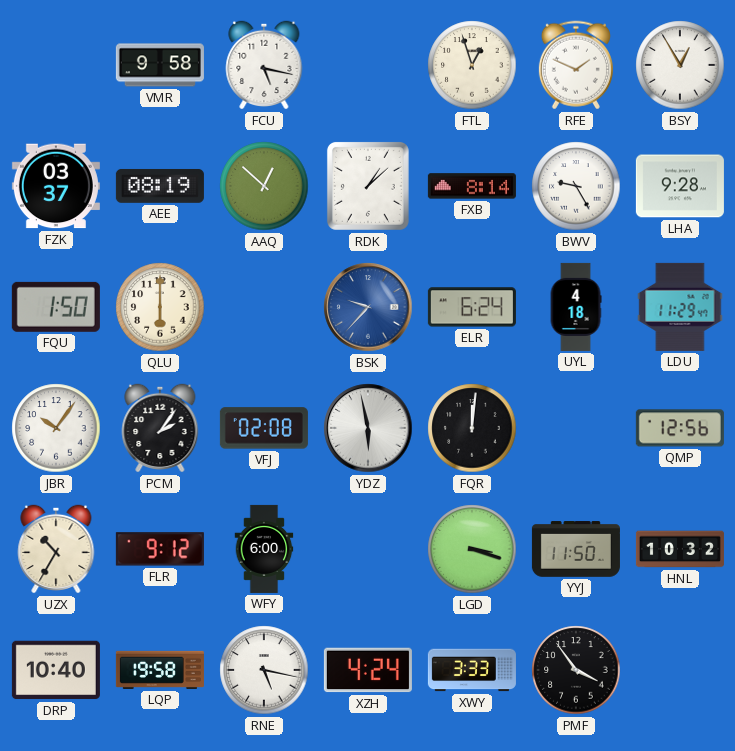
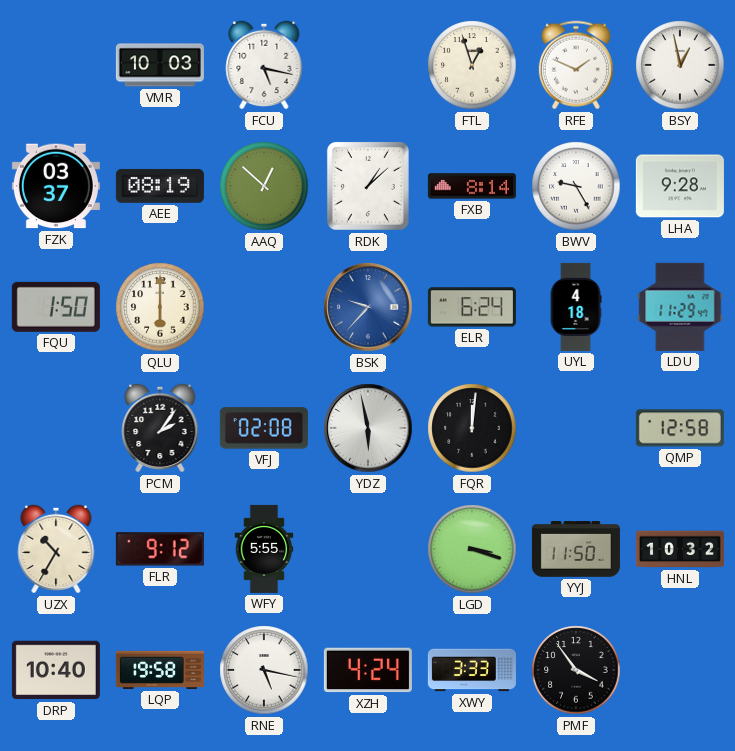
VMR: 9:58 -> 10:03 (160, 65)
BSY: 12:55 -> 12:58 (680, 65)
JBR: 10:06 -> none (56, 428)
QMP: 12:56 -> 12:58 (680, 428)
WFY: 6:00 -> 5:55 (264, 549)
